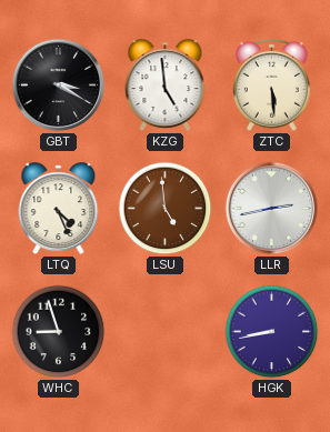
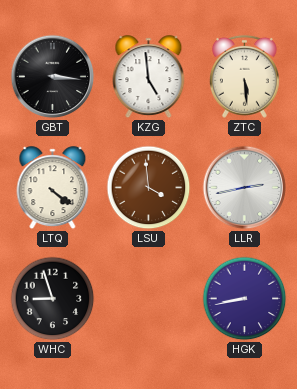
GBT: 3:20 -> 3:16 (53, 77)
LTQ: 4:26 -> 4:21 (53, 188)
LSU: 4:59 -> 3:59 (149, 188)
